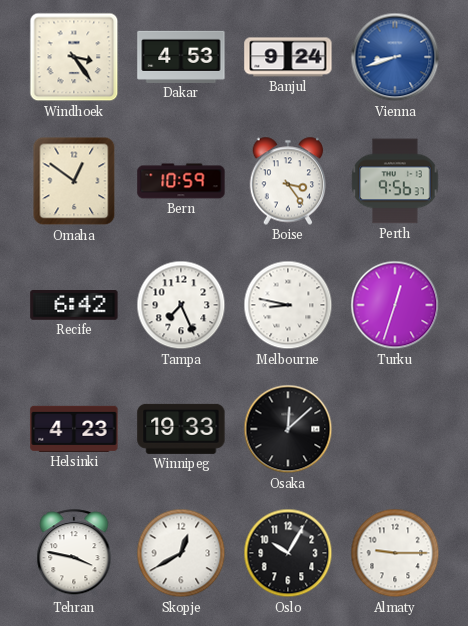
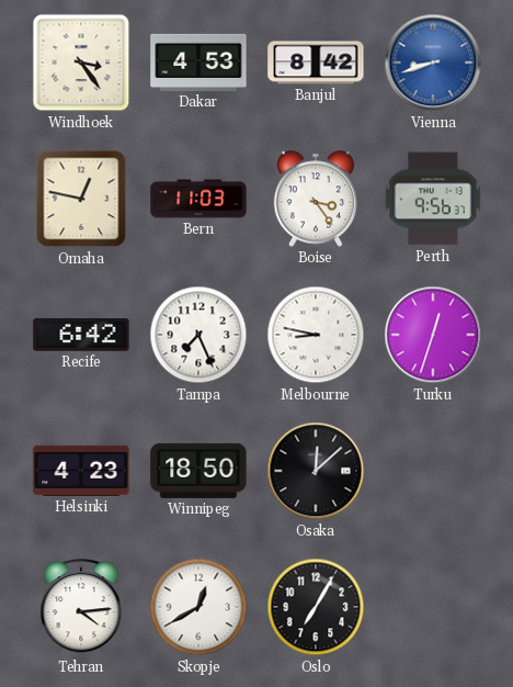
Banjul: 9:24 -> 8:42 (316, 63)
Omaha: 12:51 -> 12:47 (81, 199)
Bern: 10:59 -> 11:03 (198, 199)
Winnipeg: 19:33 -> 18:50 (198, 471)
Tehran: 3:47 -> 4:14 (81, 608)
Oslo: 10:05 -> 7:05 (316, 607)
Almaty: 9:15 -> none (395, 553)
